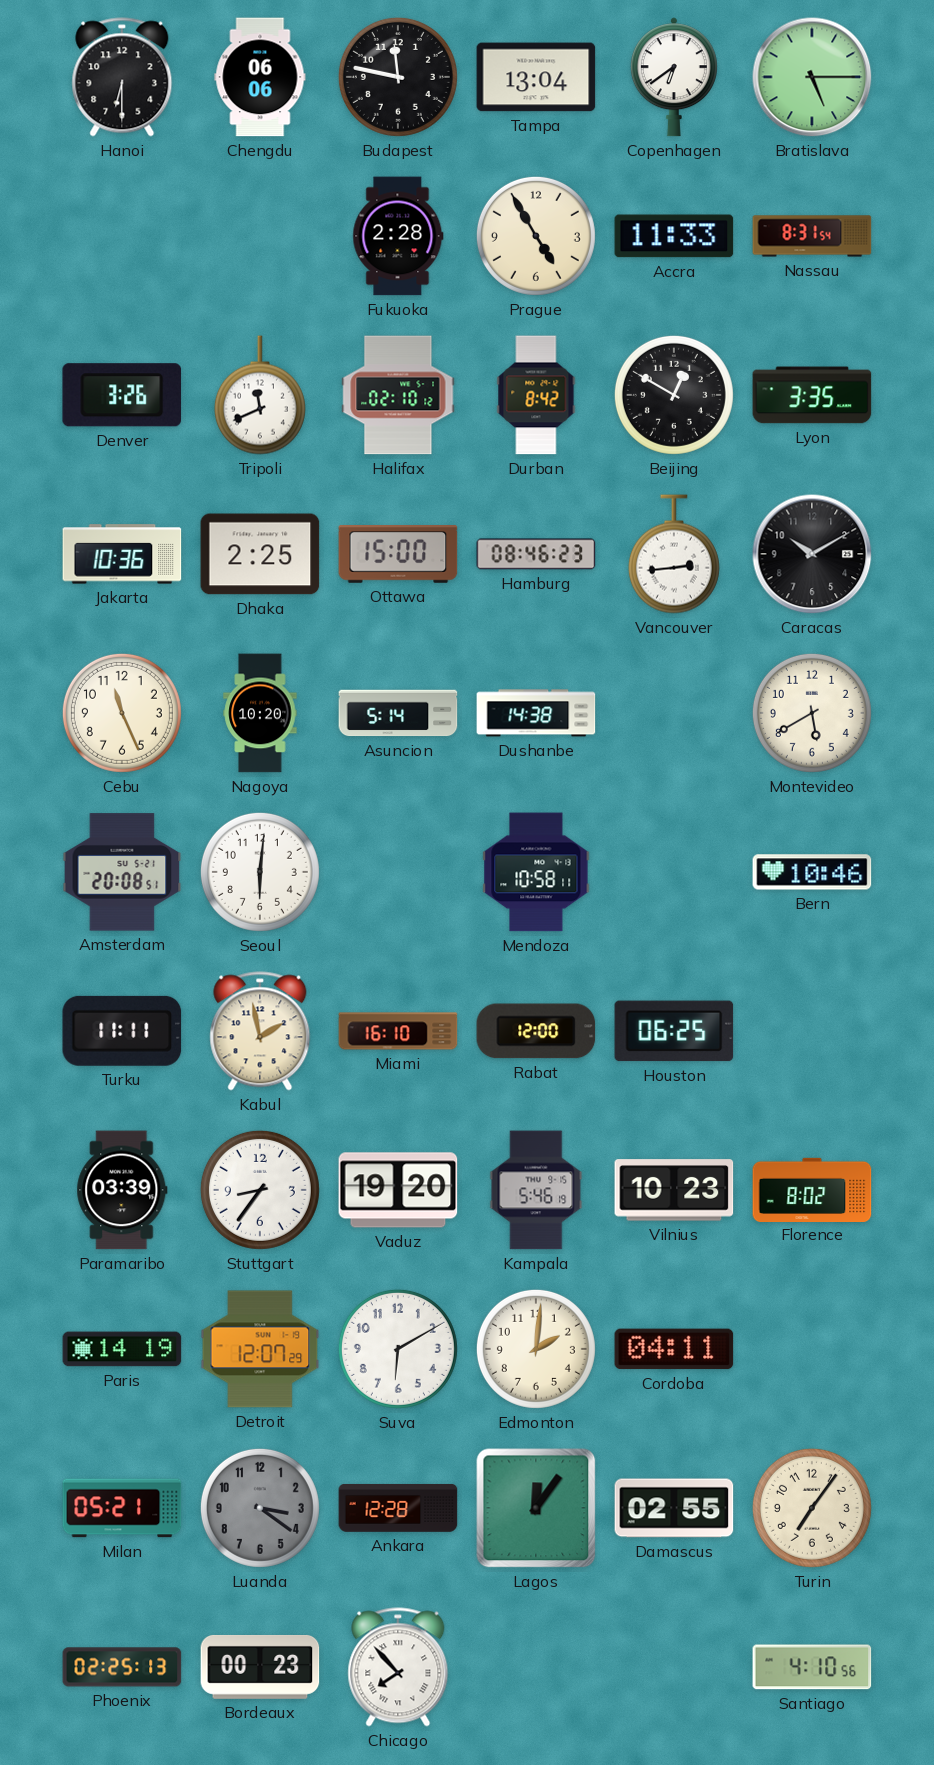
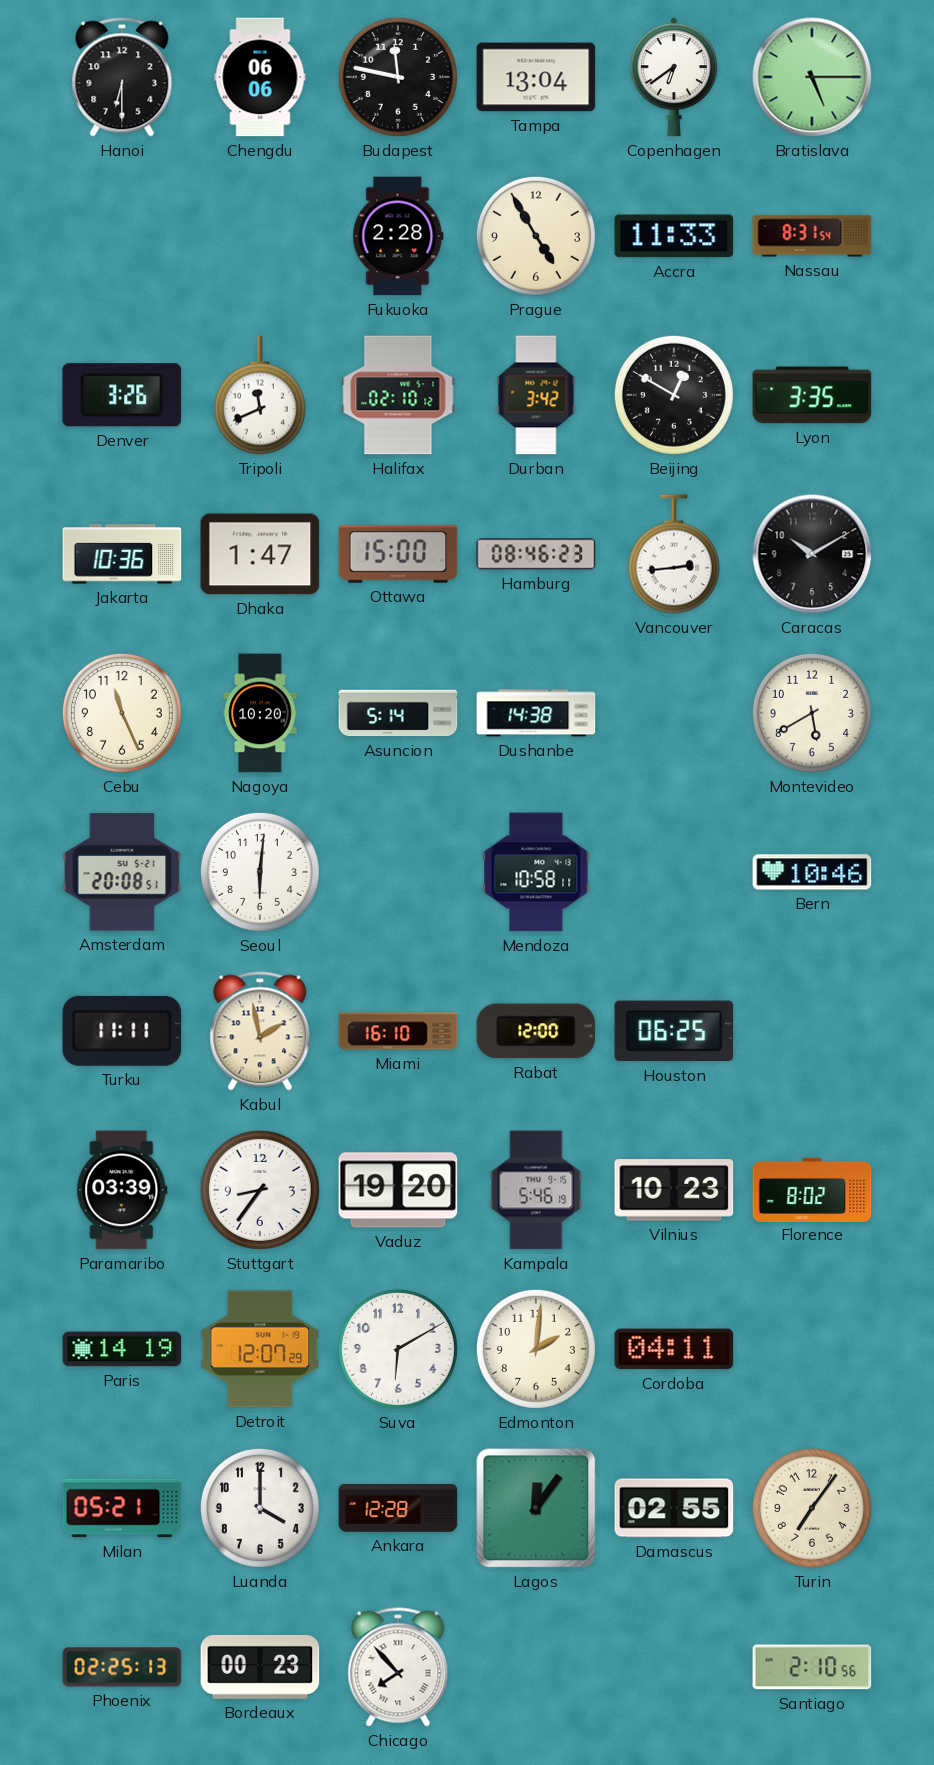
Durban: 8:42 -> 3:42 (536, 395)
Dhaka: 2:25 -> 1:47 (260, 554)
Luanda: 3:21 -> 4:00 (260, 1508)
Luanda dial: grey -> white (260, 1508)
Santiago: 4:10 -> 2:10 (812, 1667)
